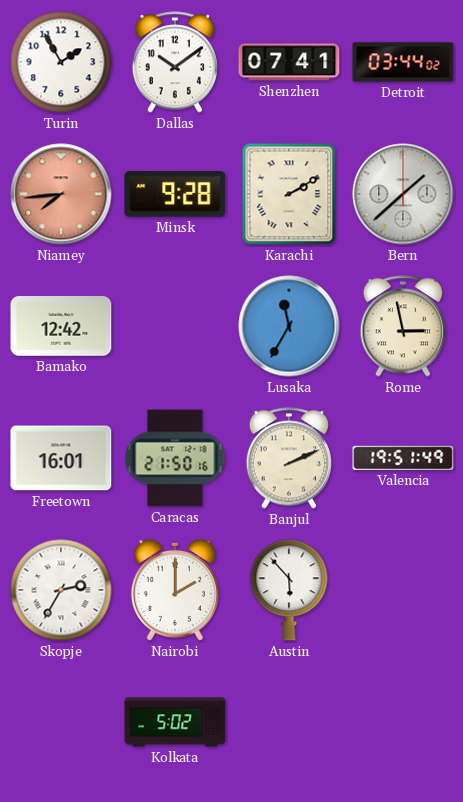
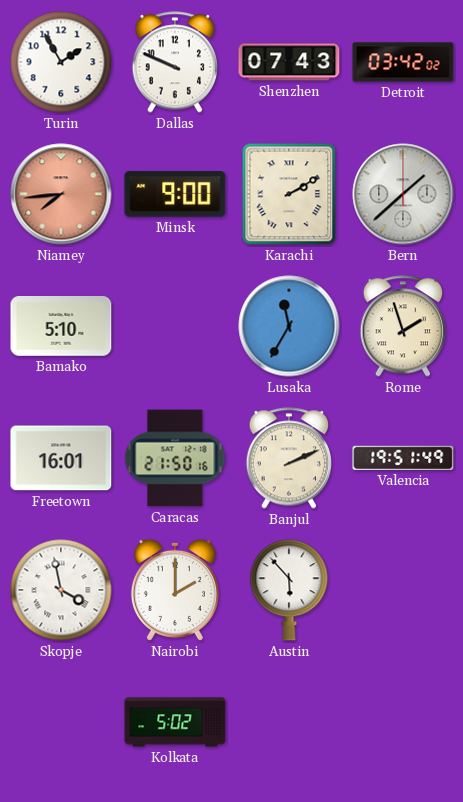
Dallas: 10:09 -> 9:49 (174, 62)
Shenzhen: 07:41 -> 07:43 (289, 62)
Detroit: 03:44 -> 03:42 (403, 62)
Minsk: 9:28 -> 9:00 (175, 194)
Bamako: 12:42 -> 5:10 (61, 327)
Rome: 2:58 -> 1:57 (402, 326)
Skopje: 2:35 -> 3:58 (61, 590)
